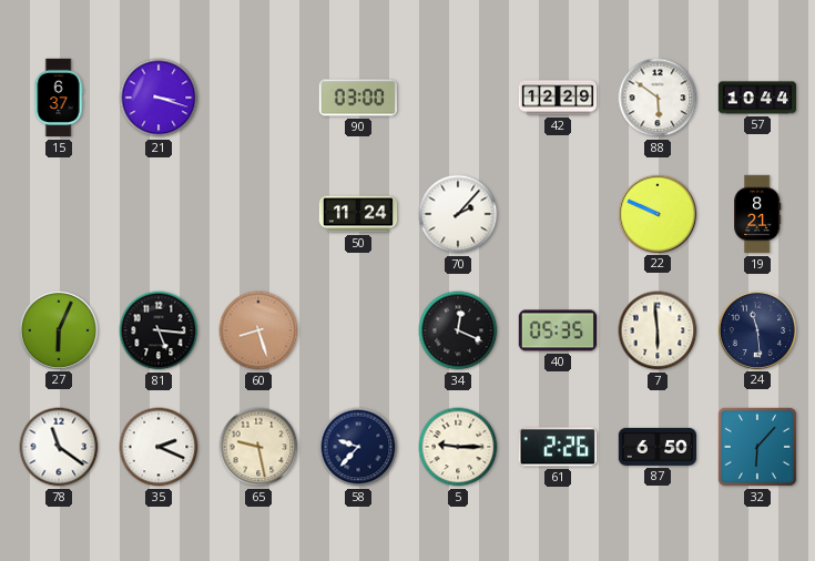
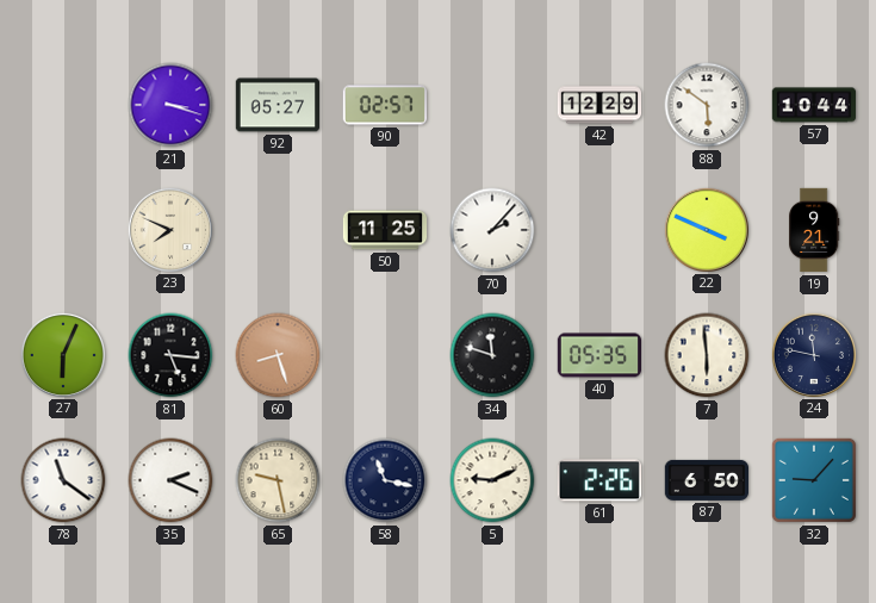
15: 6:37 -> none (59, 98)
92: none -> 05:27 (277, 105)
90: 03:00 -> 02:57 (385, 105)
23: none -> 7:49 (169, 229)
50: 11:24 -> 11:25 (385, 230)
22: 9:49 -> 3:49 (706, 229)
19: 8:21 -> 9:21 (814, 230)
34: 12:19 -> 11:48 (492, 355)
24: 11:29 -> 11:47 (813, 354)
58: 9:37 -> 11:17 (385, 480)
5: 9:15 -> 9:11 (492, 480)
32: 6:07 -> 9:07 (814, 480)
